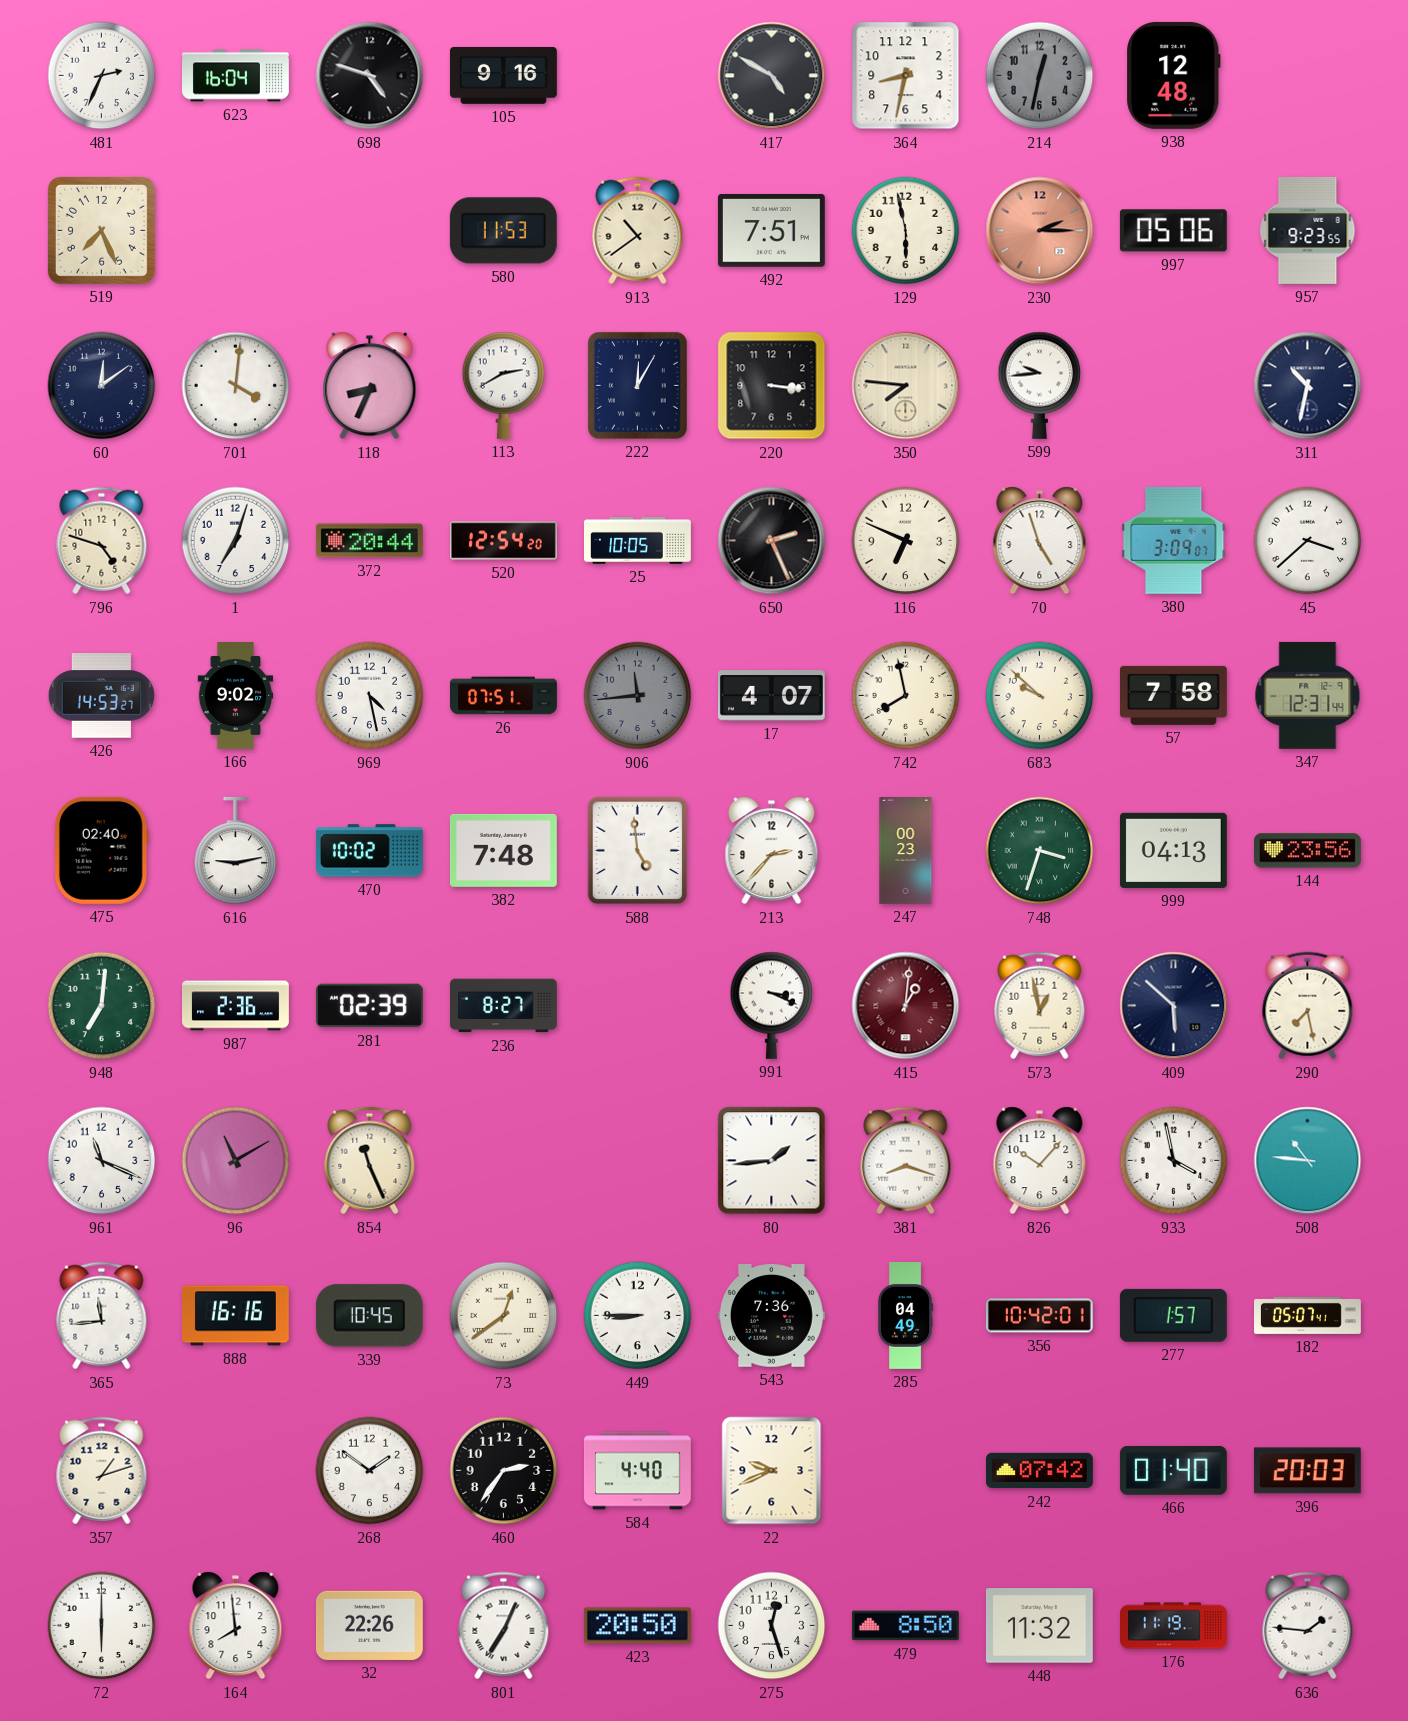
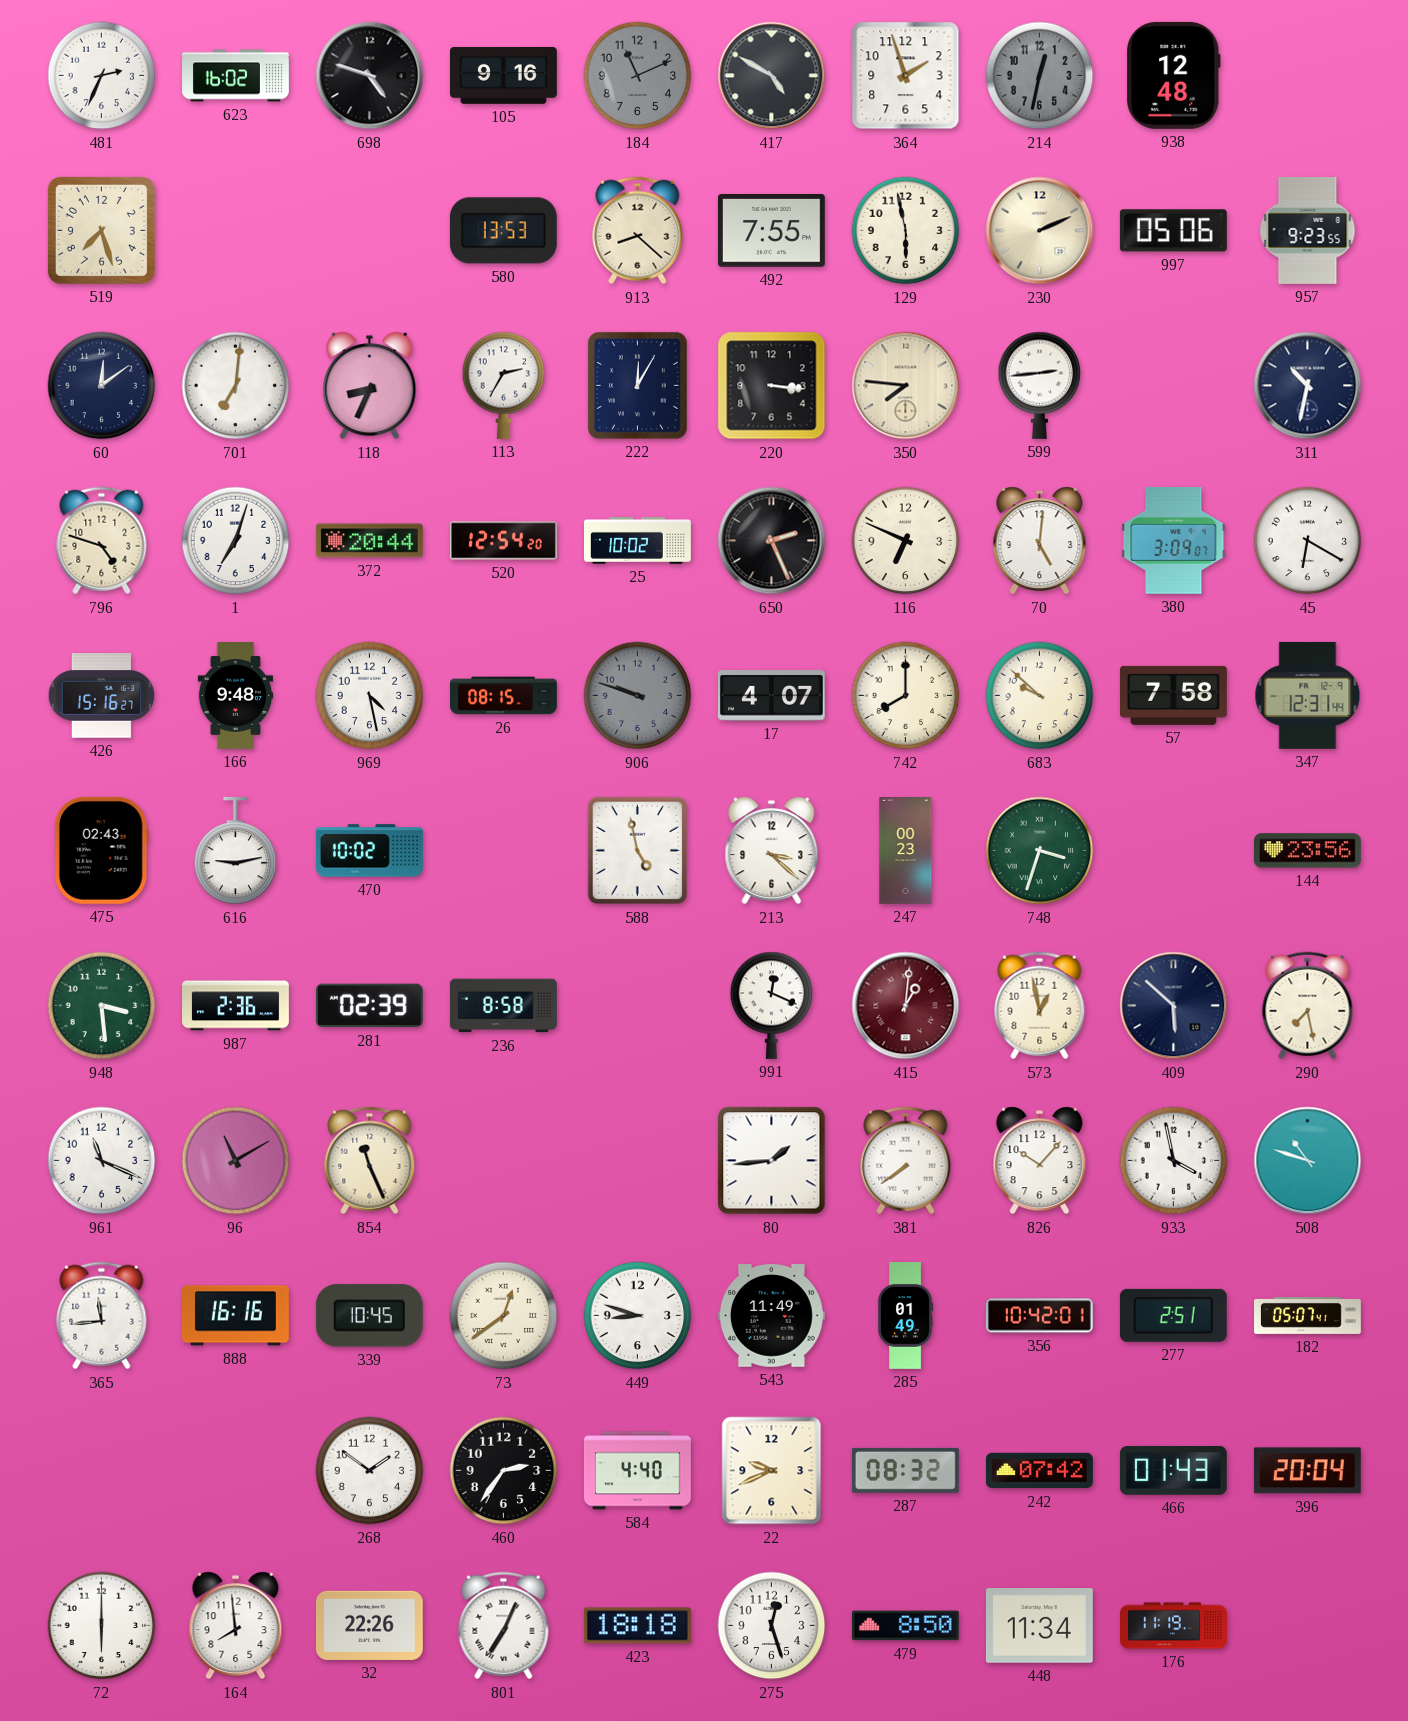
623: 16:04 -> 16:02 (236, 76)
184: none -> 11:11 (638, 76)
364: 8:32 -> 1:57 (906, 76)
519: 7:26 -> 7:27 (101, 230)
580: 11:53 -> 13:53 (503, 231)
913: 10:39 -> 8:22 (638, 231)
492: 7:51 -> 7:55 (771, 231)
230: 2:15 -> 2:11 (1040, 231)
230 dial: salmon -> cream (1040, 231)
701: 4:01 -> 7:01 (236, 386)
113: 2:40 -> 2:35 (504, 385)
599: 9:44 -> 2:44 (1040, 385)
25: 10:05 -> 10:02 (638, 541)
70: 4:57 -> 5:01 (1040, 541)
45: 3:38 -> 6:20 (1308, 541)
426: 14:53 -> 15:16 (101, 696)
166: 9:02 -> 9:48 (236, 696)
26: 07:51 -> 08:15 (504, 696)
906: 11:44 -> 9:48 (638, 696)
742: 7:58 -> 8:00 (906, 696)
475: 02:40 -> 02:43 (101, 850)
382: 7:48 -> none (503, 850)
588: 4:59 -> 4:58 (638, 851)
213: 2:37 -> 3:22 (772, 851)
999: 04:13 -> none (1173, 850)
948: 7:01 -> 3:29 (102, 1006)
236: 8:27 -> 8:58 (503, 1006)
991: 3:19 -> 12:19 (772, 1005)
381: 8:18 -> 7:39 (906, 1161)
508: 10:46 -> 10:48 (1308, 1161)
449: 8:45 -> 8:48 (638, 1316)
543: 7:36 -> 11:49 (771, 1316)
285: 04:49 -> 01:49 (905, 1316)
277: 1:57 -> 2:51 (1173, 1315)
357: 1:12 -> none (102, 1471)
287: none -> 08:32 (905, 1470)
466: 01:40 -> 01:43 (1173, 1470)
396: 20:03 -> 20:04 (1307, 1471)
423: 20:50 -> 18:18 (637, 1626)
448: 11:32 -> 11:34 (1039, 1626)
636: 1:46 -> none (1308, 1626)
